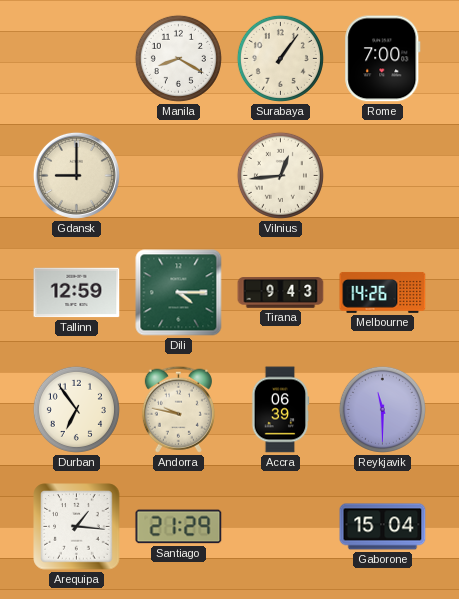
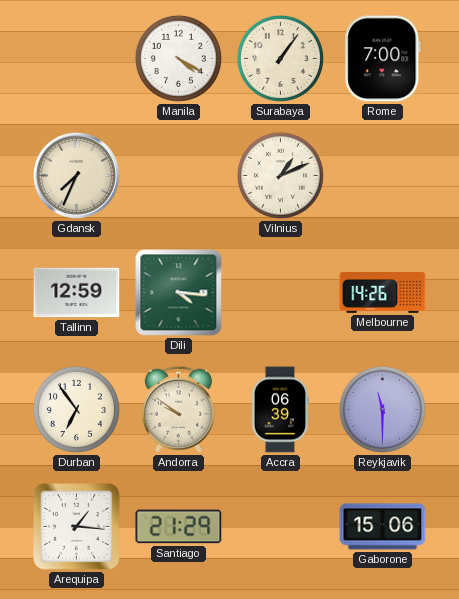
Manila: 8:20 -> 4:20 (178, 58)
Gdansk: 9:00 -> 7:34 (76, 175)
Vilnius: 12:44 -> 1:11 (280, 175)
Dili: 4:15 -> 4:16 (179, 293)
Tirana: 9:43 -> none (281, 293)
Andorra: 9:47 -> 9:51 (178, 409)
Gaborone: 15:04 -> 15:06 (383, 527)
